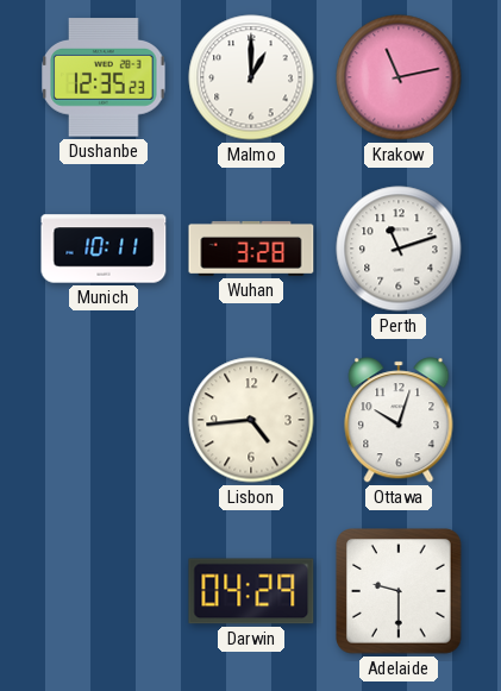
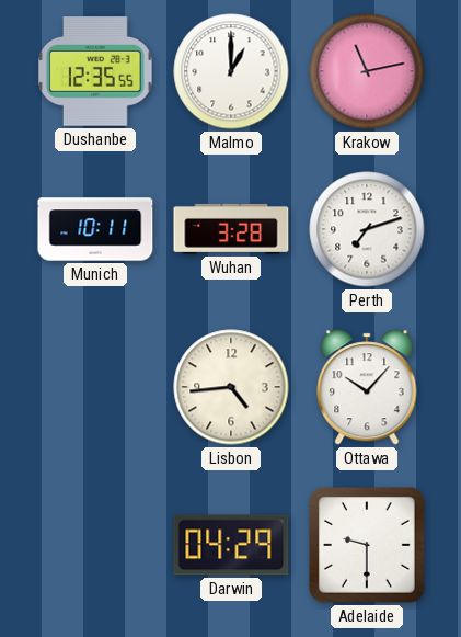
Dushanbe: 12:35:23 -> 12:35:55 (95, 71)
Perth: 11:12 -> 7:12 (367, 229)
Ottawa: 10:03 -> 10:07 (367, 387)
